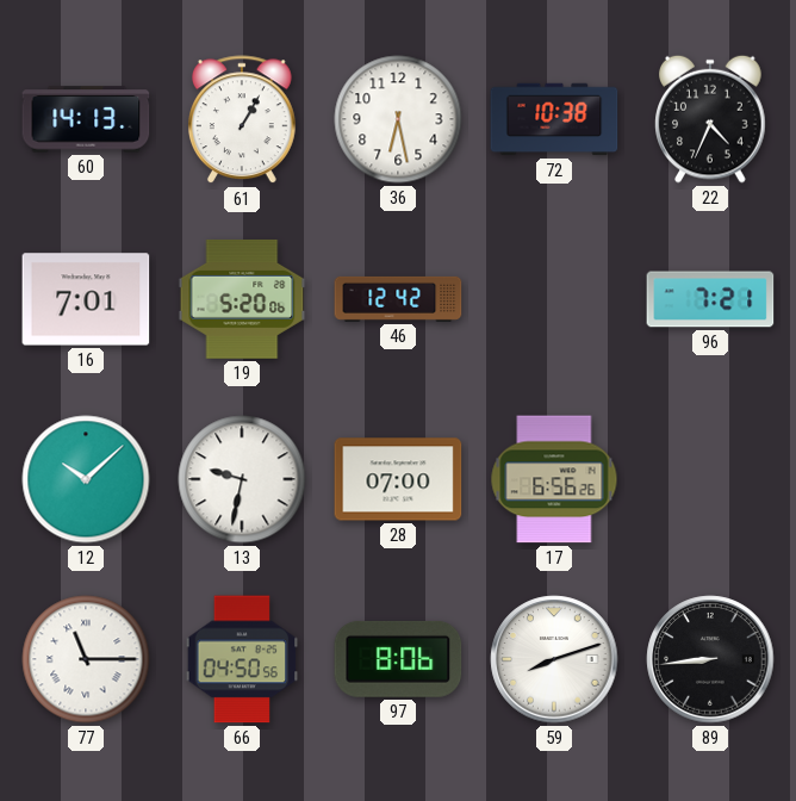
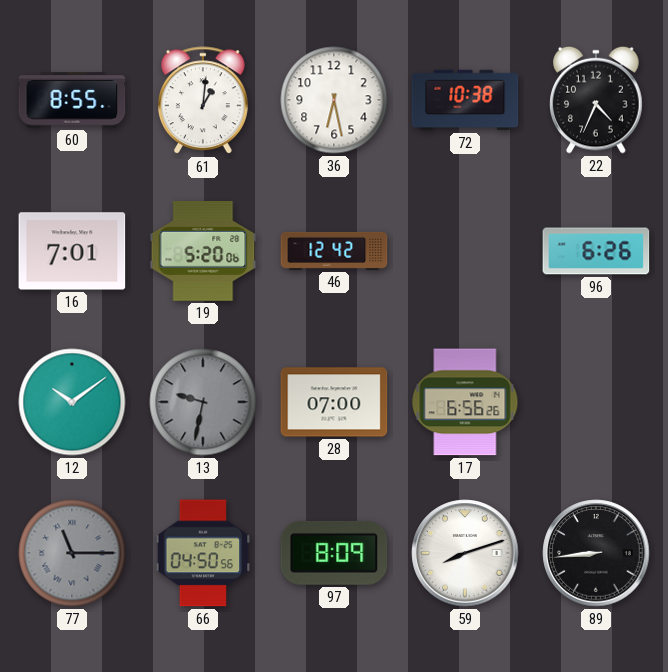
60: 14:13 -> 8:55 (72, 100)
61: 1:05 -> 1:01 (203, 101)
96: 7:21 -> 6:26 (596, 251)
12: 10:08 -> 10:09 (72, 402)
13 dial: white -> grey (203, 402)
77 dial: white -> grey (72, 553)
97: 8:06 -> 8:09 (334, 553)
